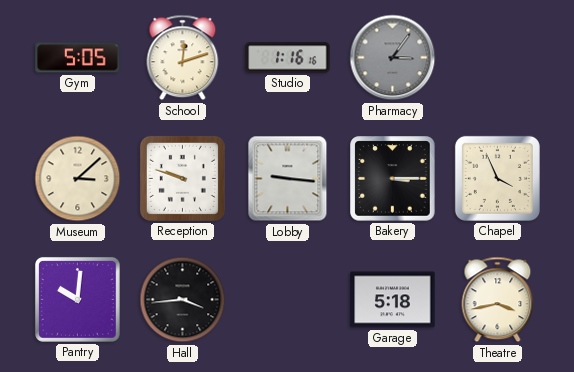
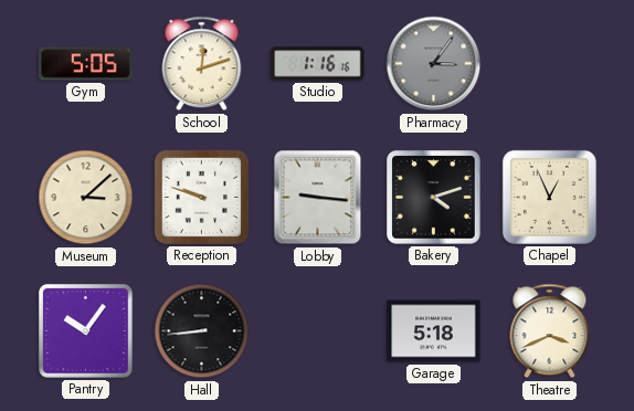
Bakery: 3:15 -> 4:12 (434, 198)
Chapel: 3:56 -> 12:56 (549, 197)
Pantry: 10:01 -> 10:06 (85, 330)
Hall: 3:44 -> 8:44 (202, 331)
Theatre: 3:43 -> 3:41 (550, 331)
